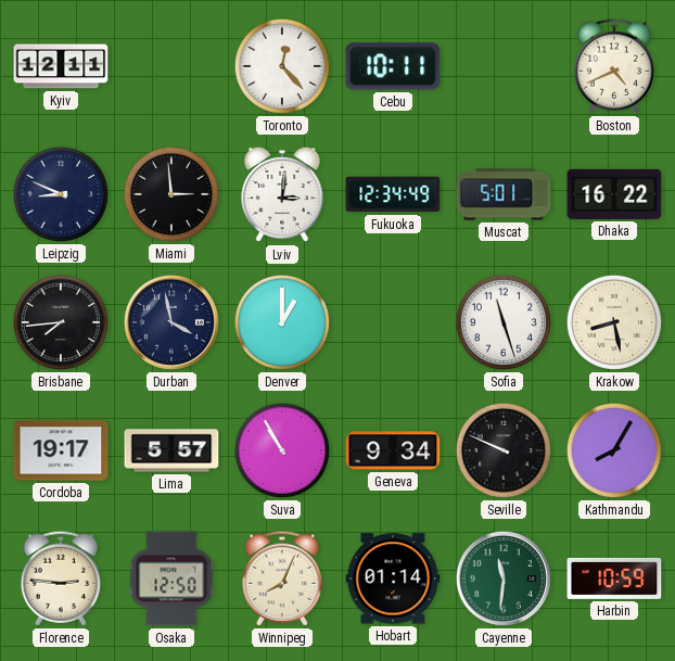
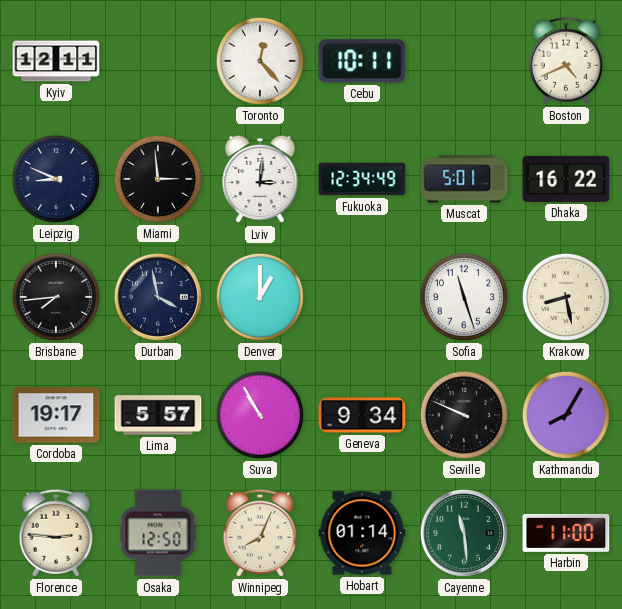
Cayenne: 11:31 -> 11:29 (464, 533)
Harbin: 10:59 -> 11:00 (566, 533)
